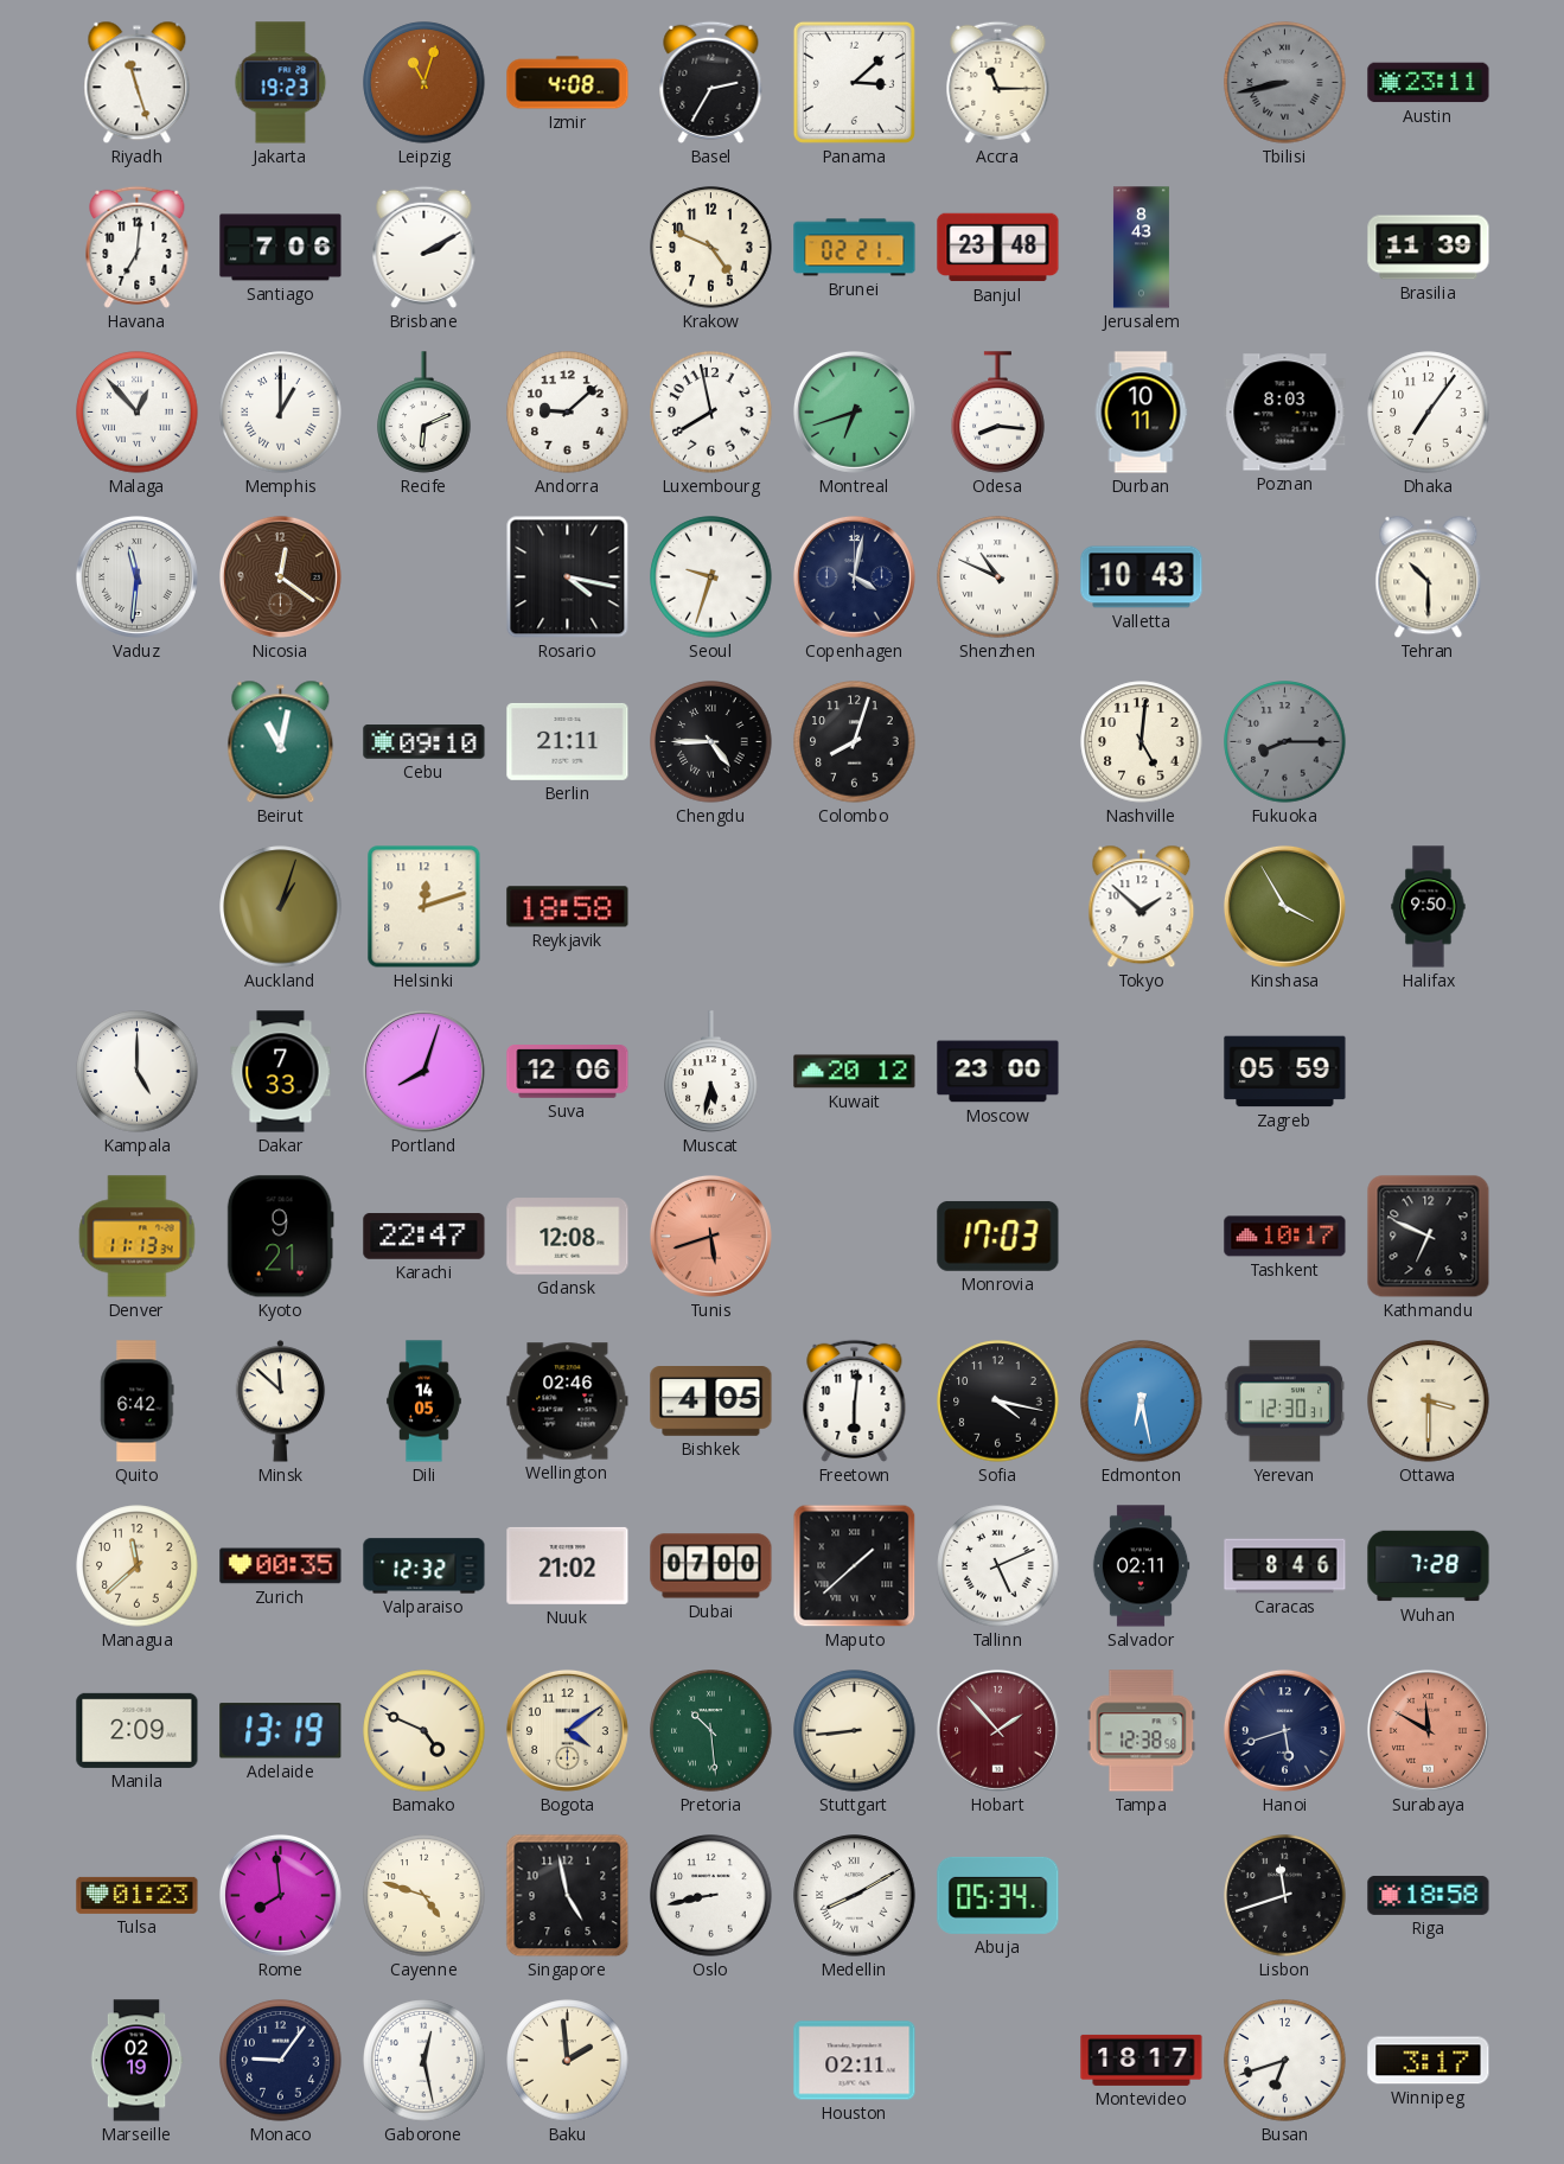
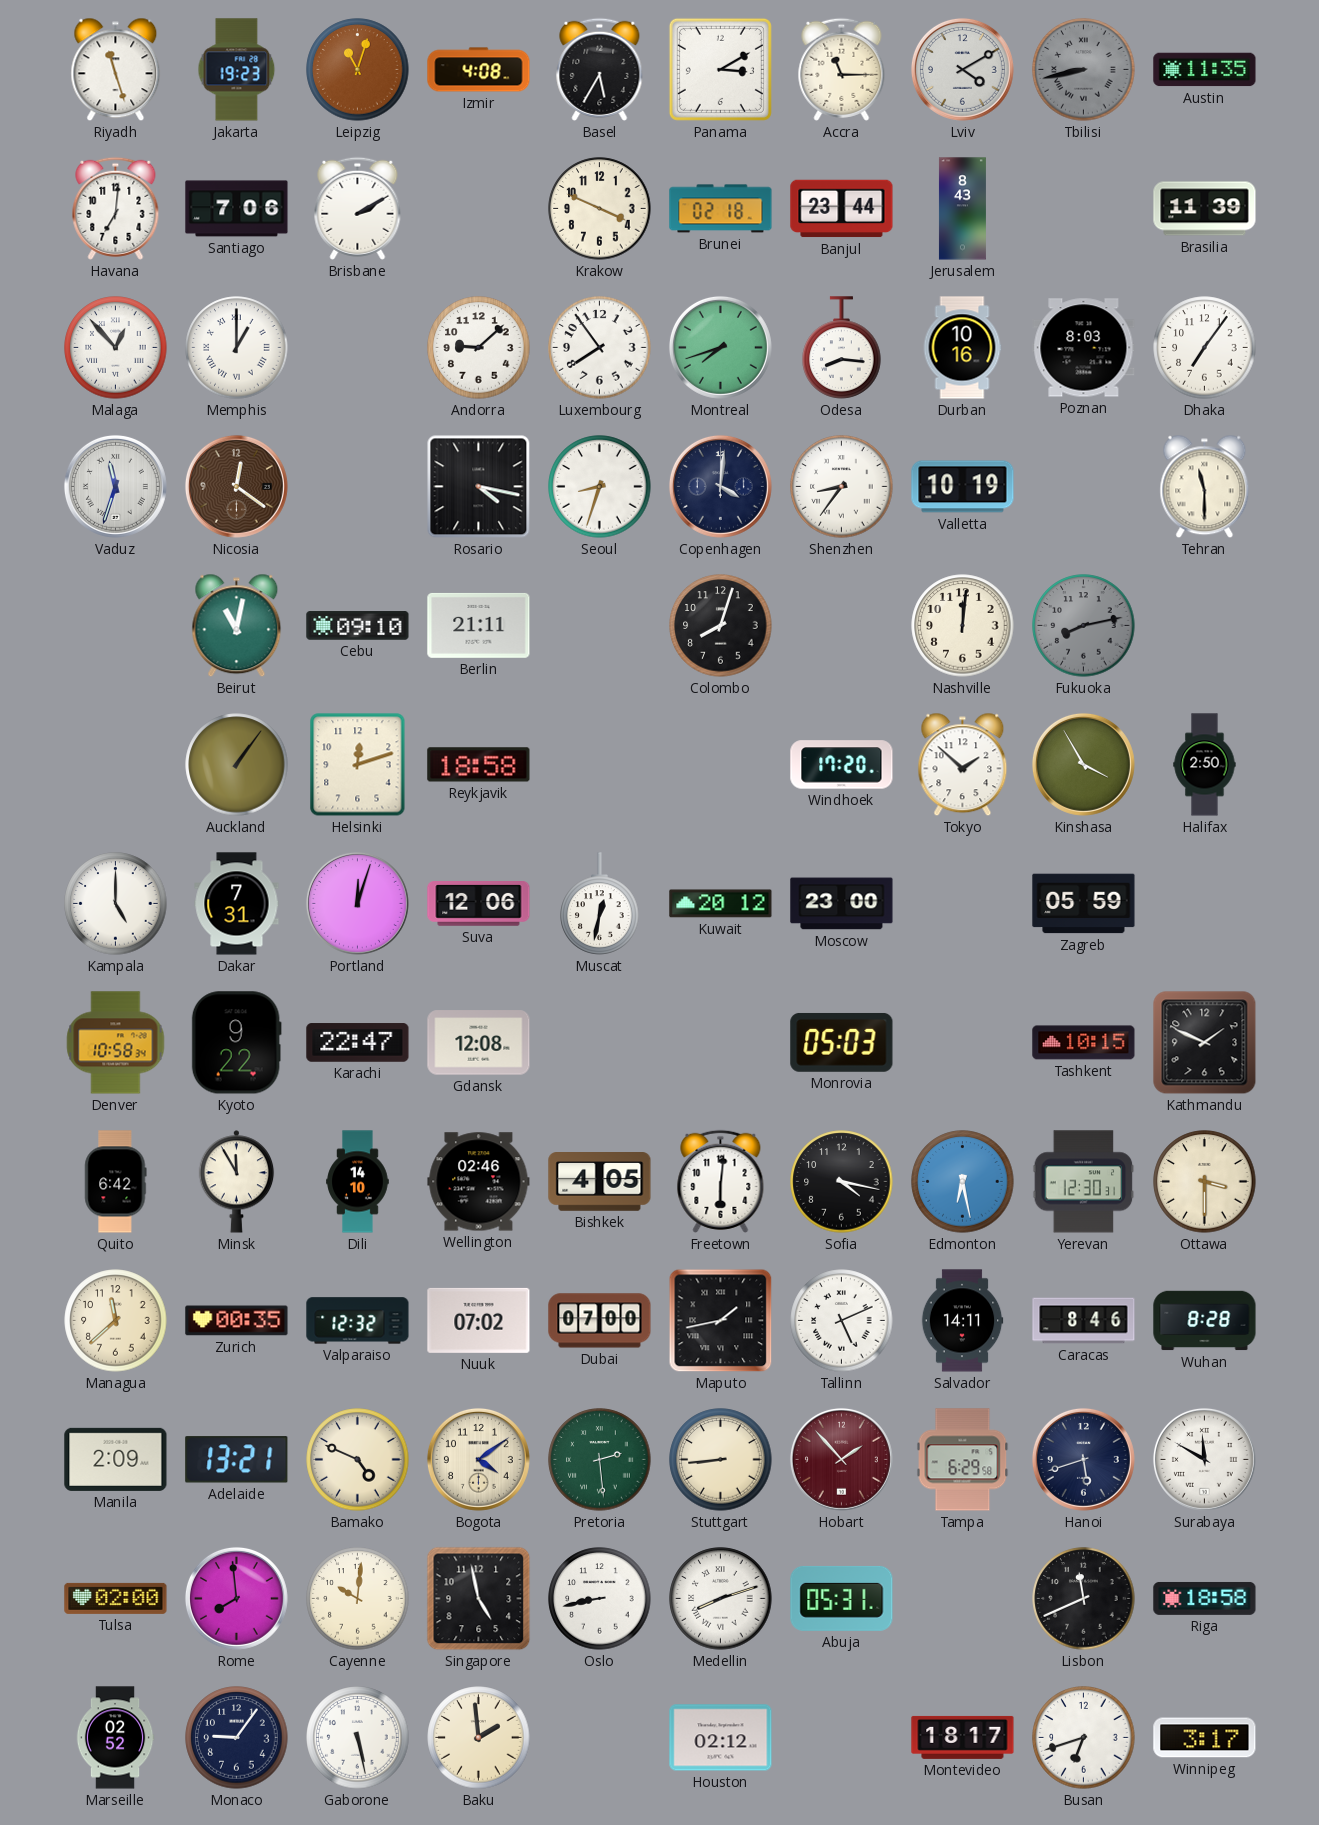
Basel: 2:35 -> 5:35 (600, 69)
Panama: 3:08 -> 3:10 (720, 69)
Lviv: none -> 4:10 (962, 69)
Austin: 23:11 -> 11:35 (1205, 70)
Krakow: 4:49 -> 3:49 (600, 209)
Brunei: 02:21 -> 02:18 (721, 209)
Banjul: 23:48 -> 23:44 (842, 209)
Recife: 6:11 -> none (424, 413)
Luxembourg: 7:58 -> 7:54 (600, 348)
Montreal: 6:42 -> 7:42 (720, 347)
Durban: 10:11 -> 10:16 (962, 348)
Vaduz: 11:31 -> 11:33 (115, 486)
Seoul: 9:33 -> 8:33 (600, 487)
Copenhagen: 4:02 -> 4:01 (720, 486)
Shenzhen: 10:49 -> 8:36 (842, 487)
Valletta: 10:43 -> 10:19 (963, 487)
Tehran: 10:30 -> 11:30 (1205, 487)
Chengdu: 4:45 -> none (711, 742)
Nashville: 5:01 -> 12:01 (963, 626)
Fukuoka: 8:15 -> 8:13 (1084, 626)
Auckland: 1:03 -> 1:06 (237, 765)
Windhoek: none -> 17:20 (842, 765)
Halifax: 9:50 -> 2:50 (1205, 765)
Dakar: 7:33 -> 7:31 (237, 904)
Portland: 8:03 -> 12:03 (357, 903)
Muscat: 5:32 -> 12:32 (600, 904)
Denver: 11:13 -> 10:58 (116, 1043)
Kyoto: 9:21 -> 9:22 (236, 1043)
Tunis: 5:42 -> none (710, 1236)
Monrovia: 17:03 -> 05:03 (842, 1042)
Tashkent: 10:17 -> 10:15 (1084, 1043)
Kathmandu: 6:49 -> 1:49 (1205, 1043)
Minsk: 11:52 -> 11:55 (237, 1182)
Dili: 14:05 -> 14:10 (358, 1182)
Nuuk: 21:02 -> 07:02 (479, 1320)
Maputo: 1:38 -> 1:43 (721, 1321)
Salvador: 02:11 -> 14:11 (962, 1321)
Wuhan: 7:28 -> 8:28 (1205, 1321)
Adelaide: 13:19 -> 13:21 (237, 1460)
Pretoria: 10:29 -> 2:29 (600, 1460)
Tampa: 12:38 -> 6:29 (963, 1460)
Surabaya dial: salmon -> white (1204, 1459)
Tulsa: 01:23 -> 02:00 (116, 1598)
Cayenne: 4:48 -> 10:01 (358, 1599)
Medellin: 8:10 -> 8:12 (721, 1599)
Abuja: 05:34 -> 05:31 (842, 1598)
Lisbon: 11:42 -> 11:41 (1084, 1599)
Marseille: 02:19 -> 02:52 (115, 1738)
Gaborone: 12:28 -> 5:28 (358, 1738)
Houston: 02:11 -> 02:12 (721, 1738)
